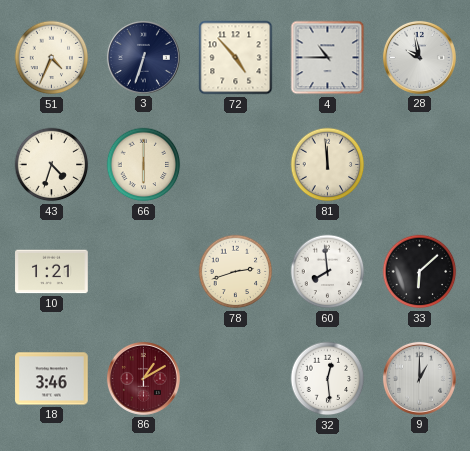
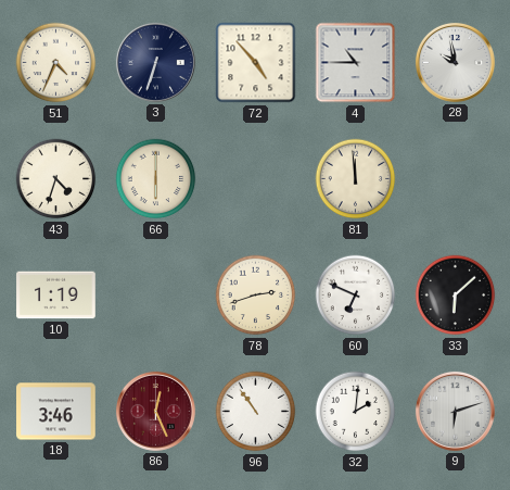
10: 1:21 -> 1:19 (56, 296)
60: 7:59 -> 6:49 (356, 296)
86: 1:10 -> 12:26 (155, 411)
96: none -> 10:54 (256, 412)
32: 12:29 -> 2:01 (356, 412)
9: 1:00 -> 6:12 (455, 411)
